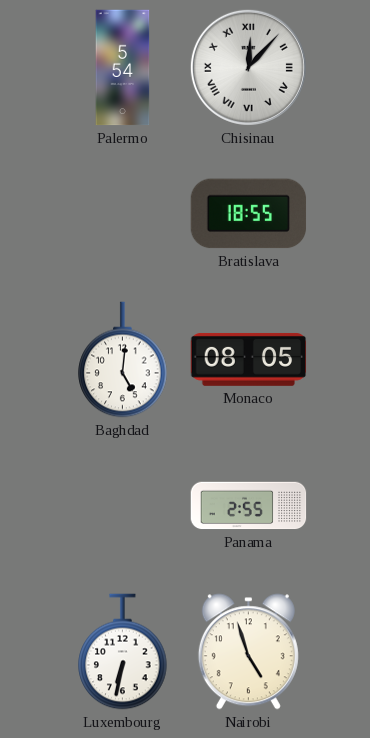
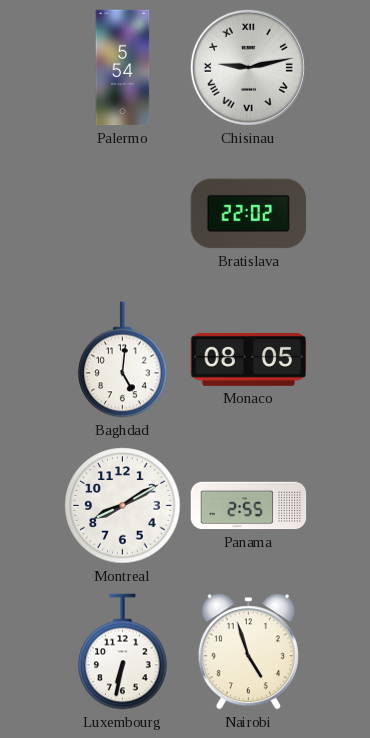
Chisinau: 12:07 -> 9:13 (248, 67)
Bratislava: 18:55 -> 22:02 (249, 214)
Montreal: none -> 8:10 (123, 506)
